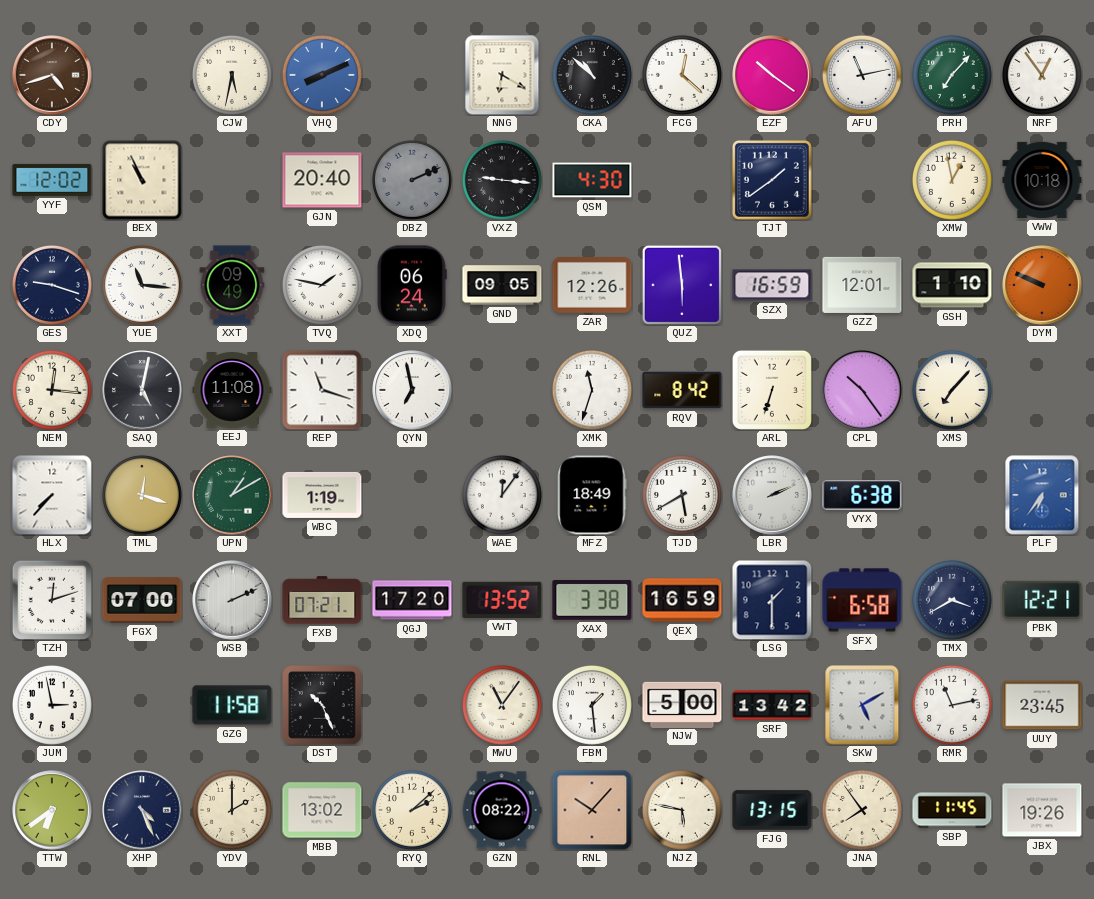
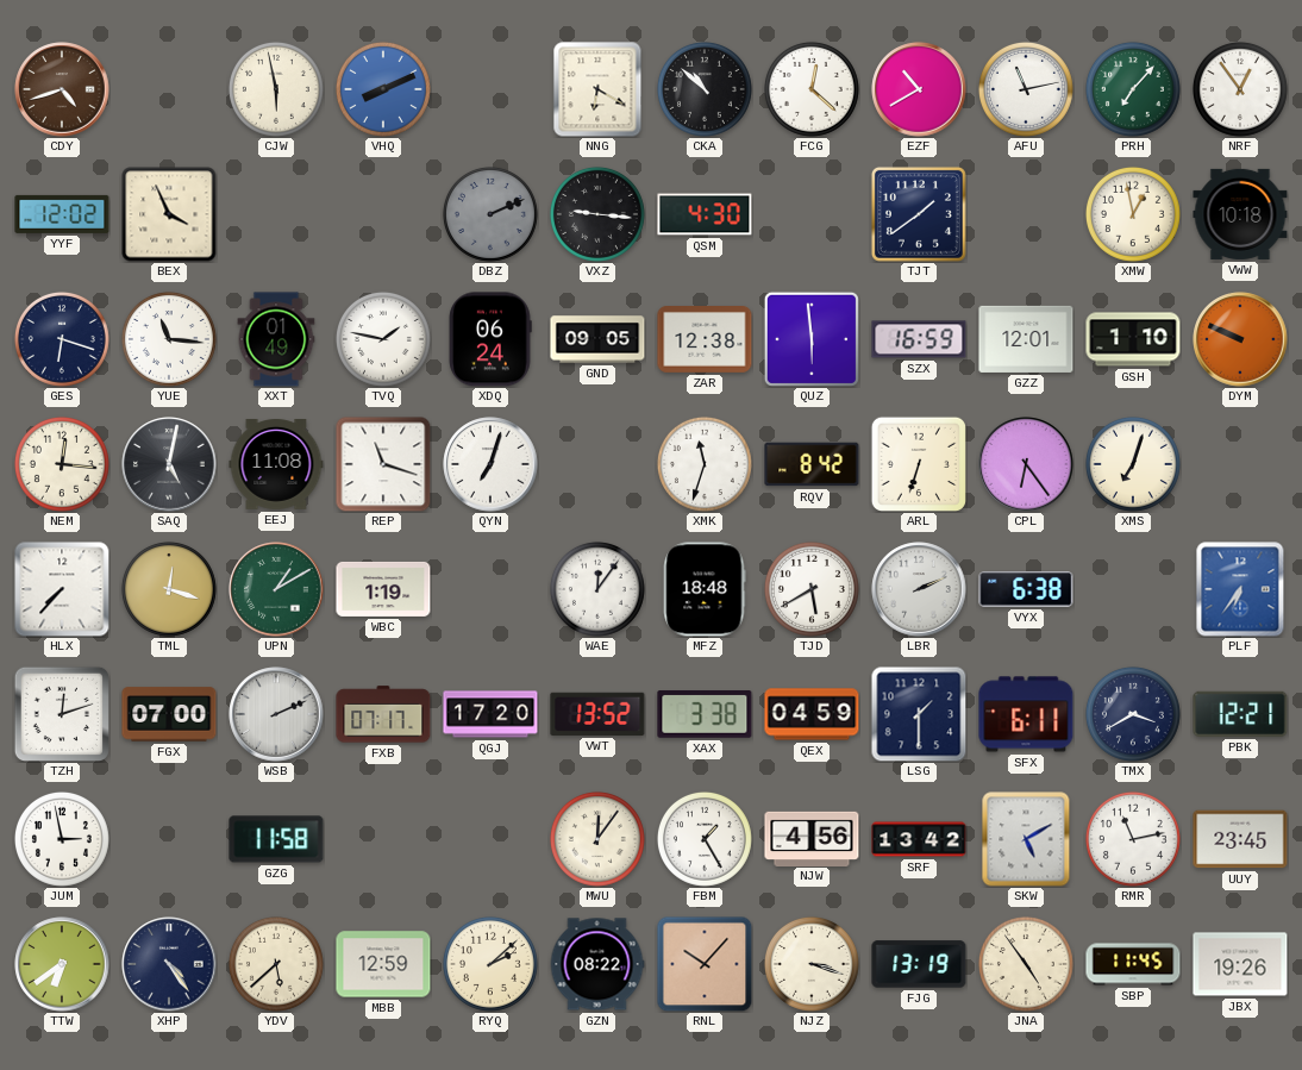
CJW: 5:32 -> 5:58 (276, 89)
EZF: 10:21 -> 10:40 (919, 89)
BEX: 10:56 -> 3:56 (169, 214)
GJN: 20:40 -> none (322, 180)
GES: 9:18 -> 6:18 (62, 339)
XXT: 09:49 -> 01:49 (276, 339)
ZAR: 12:26 -> 12:38 (705, 340)
QYN: 6:58 -> 7:03 (490, 464)
CPL: 10:24 -> 6:24 (1026, 464)
XMS: 7:07 -> 7:03 (1133, 464)
MFZ: 18:49 -> 18:48 (705, 589)
FXB: 07:21 -> 07:17 (383, 714)
QEX: 16:59 -> 04:59 (812, 714)
SFX: 6:58 -> 6:11 (1026, 714)
DST: 10:26 -> none (322, 705)
MWU: 11:06 -> 12:06 (597, 839)
FBM: 1:29 -> 1:25 (705, 839)
NJW: 5:00 -> 4:56 (812, 838)
XHP: 4:26 -> 4:24 (169, 964)
YDV: 2:00 -> 5:38 (276, 964)
MBB: 13:02 -> 12:59 (383, 964)
NJZ: 5:47 -> 3:18 (812, 964)
FJG: 13:15 -> 13:19 (919, 964)
JNA: 7:54 -> 4:54 (1026, 964)
